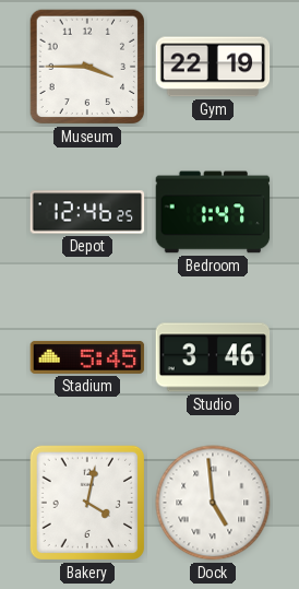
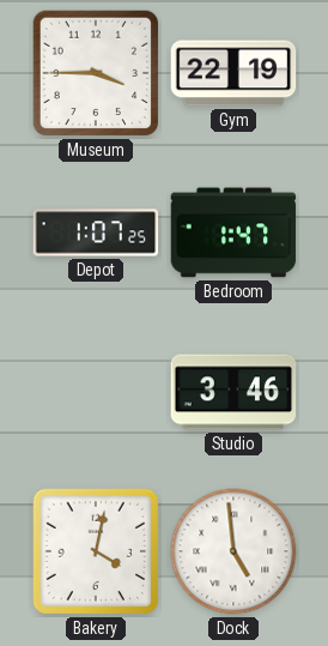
Depot: 12:46 -> 1:07 (96, 233)
Stadium: 5:45 -> none (87, 357)
